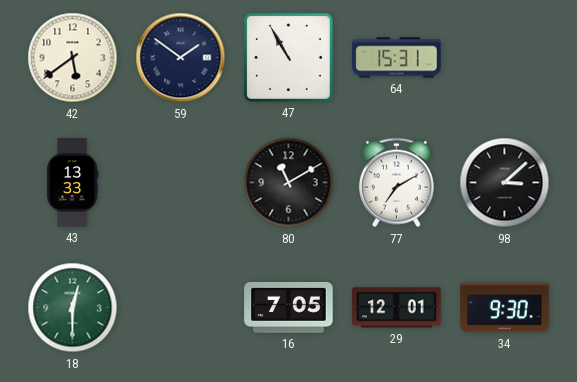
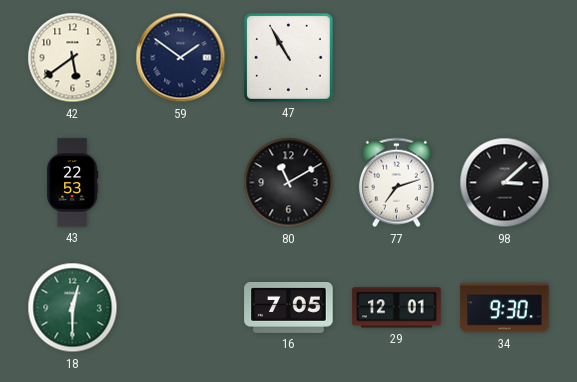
64: 15:31 -> none (397, 58)
43: 13:33 -> 22:53 (72, 183)
77: 7:10 -> 7:12 (396, 183)
